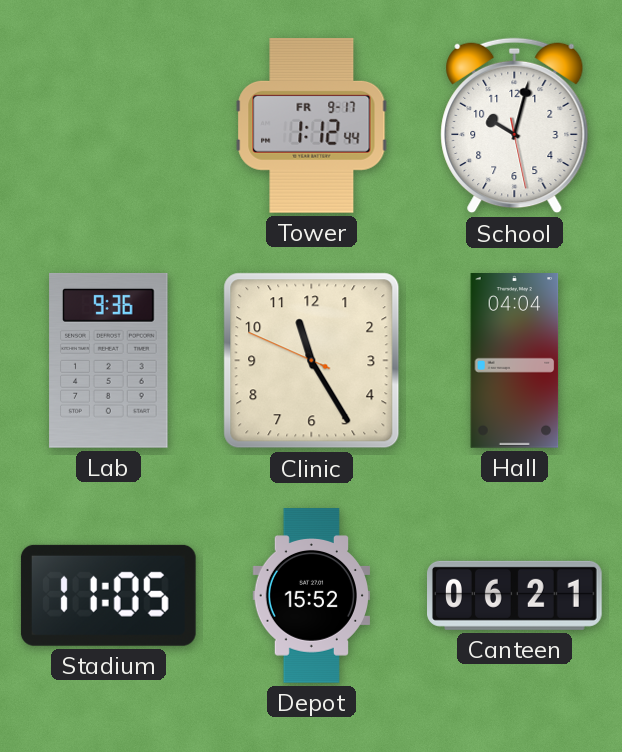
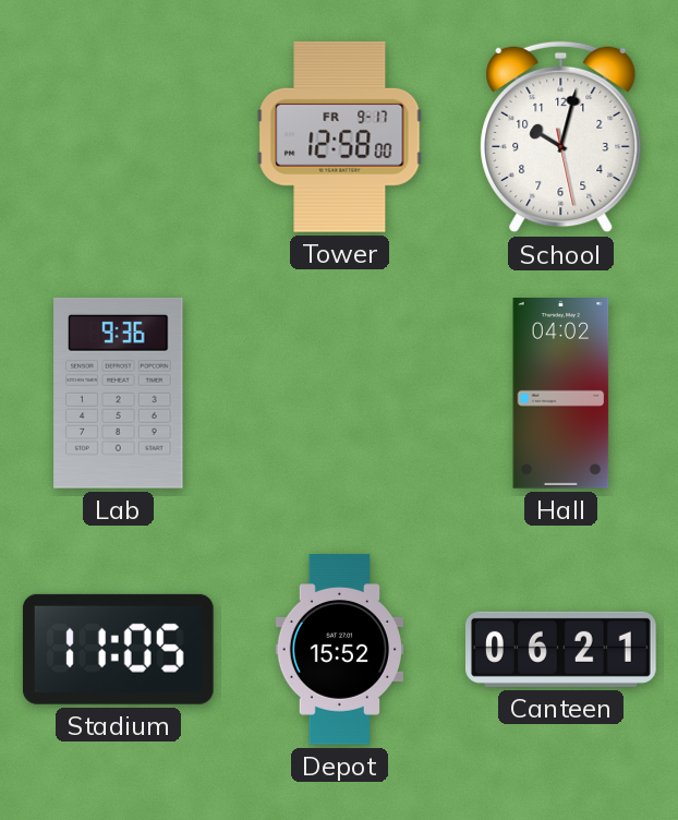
Tower: 1:12 -> 12:58 (340, 136)
Clinic: 11:24 -> none (312, 361)
Hall: 04:04 -> 04:02 (561, 394)
